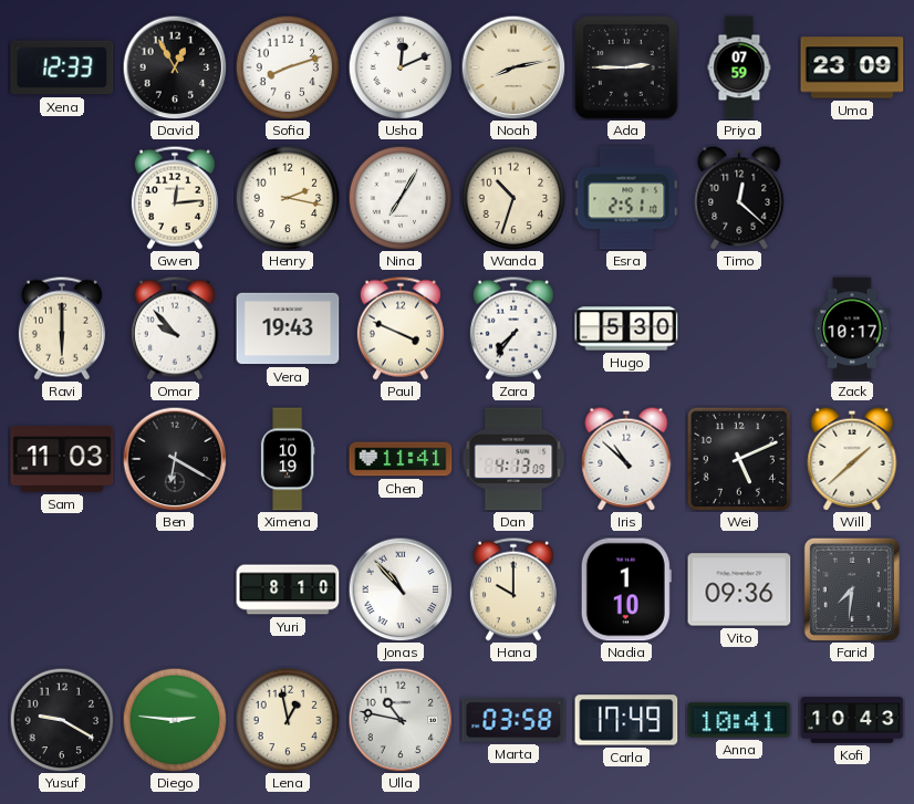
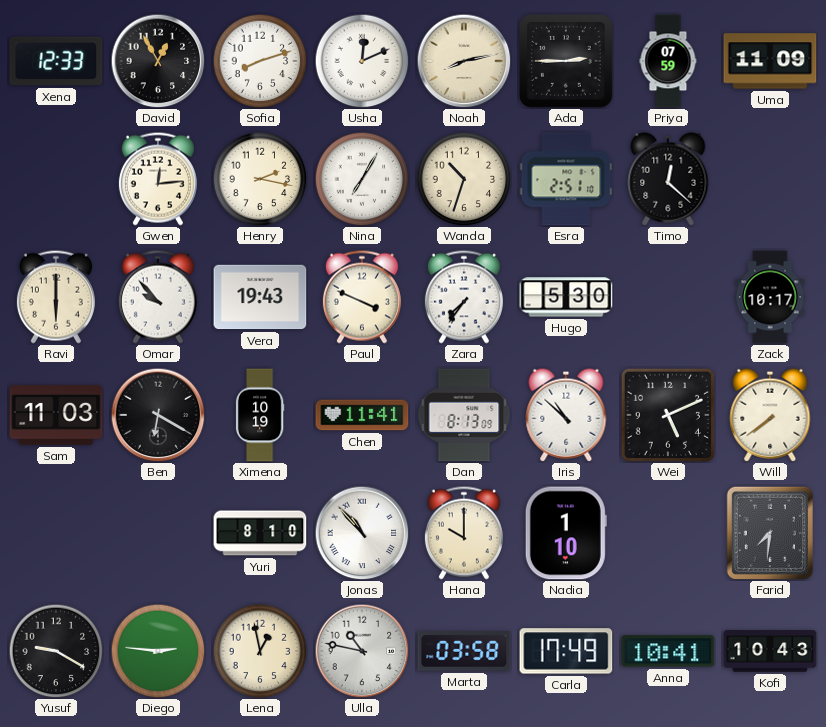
Uma: 23:09 -> 11:09 (770, 61)
Dan: 4:13 -> 8:13 (464, 415)
Will: 1:38 -> 7:39 (770, 415)
Vito: 09:36 -> none (739, 589)
